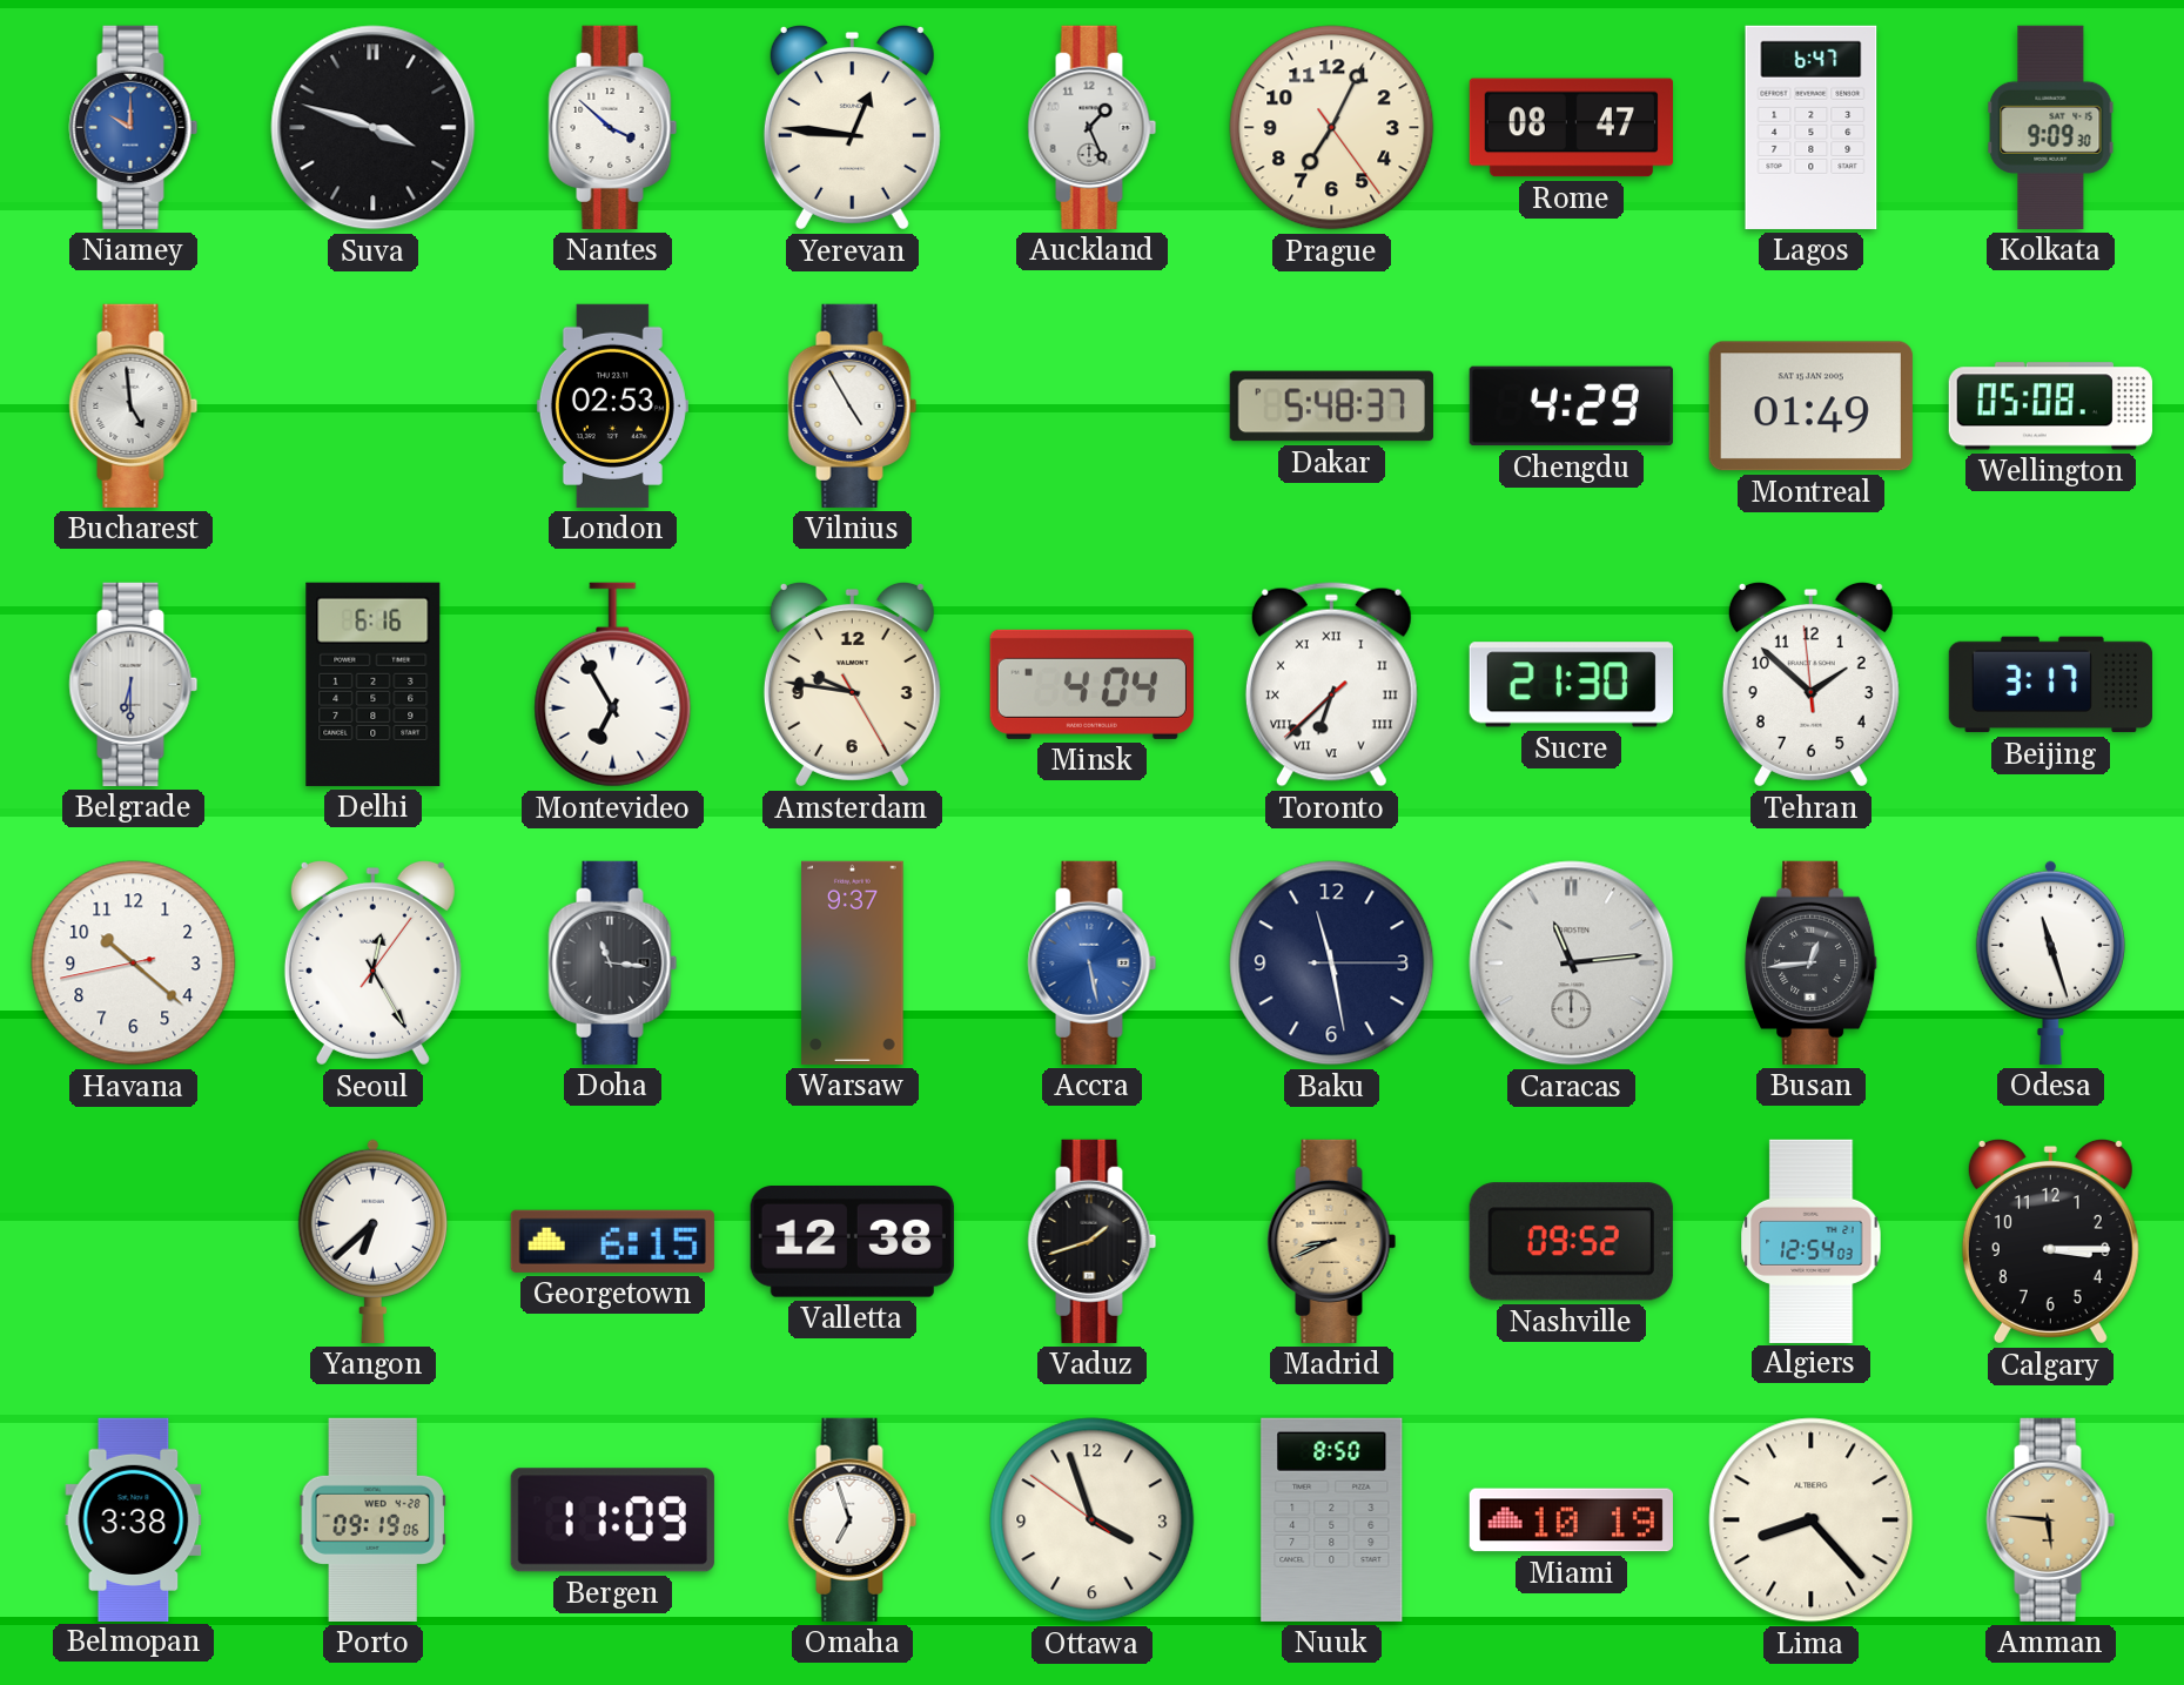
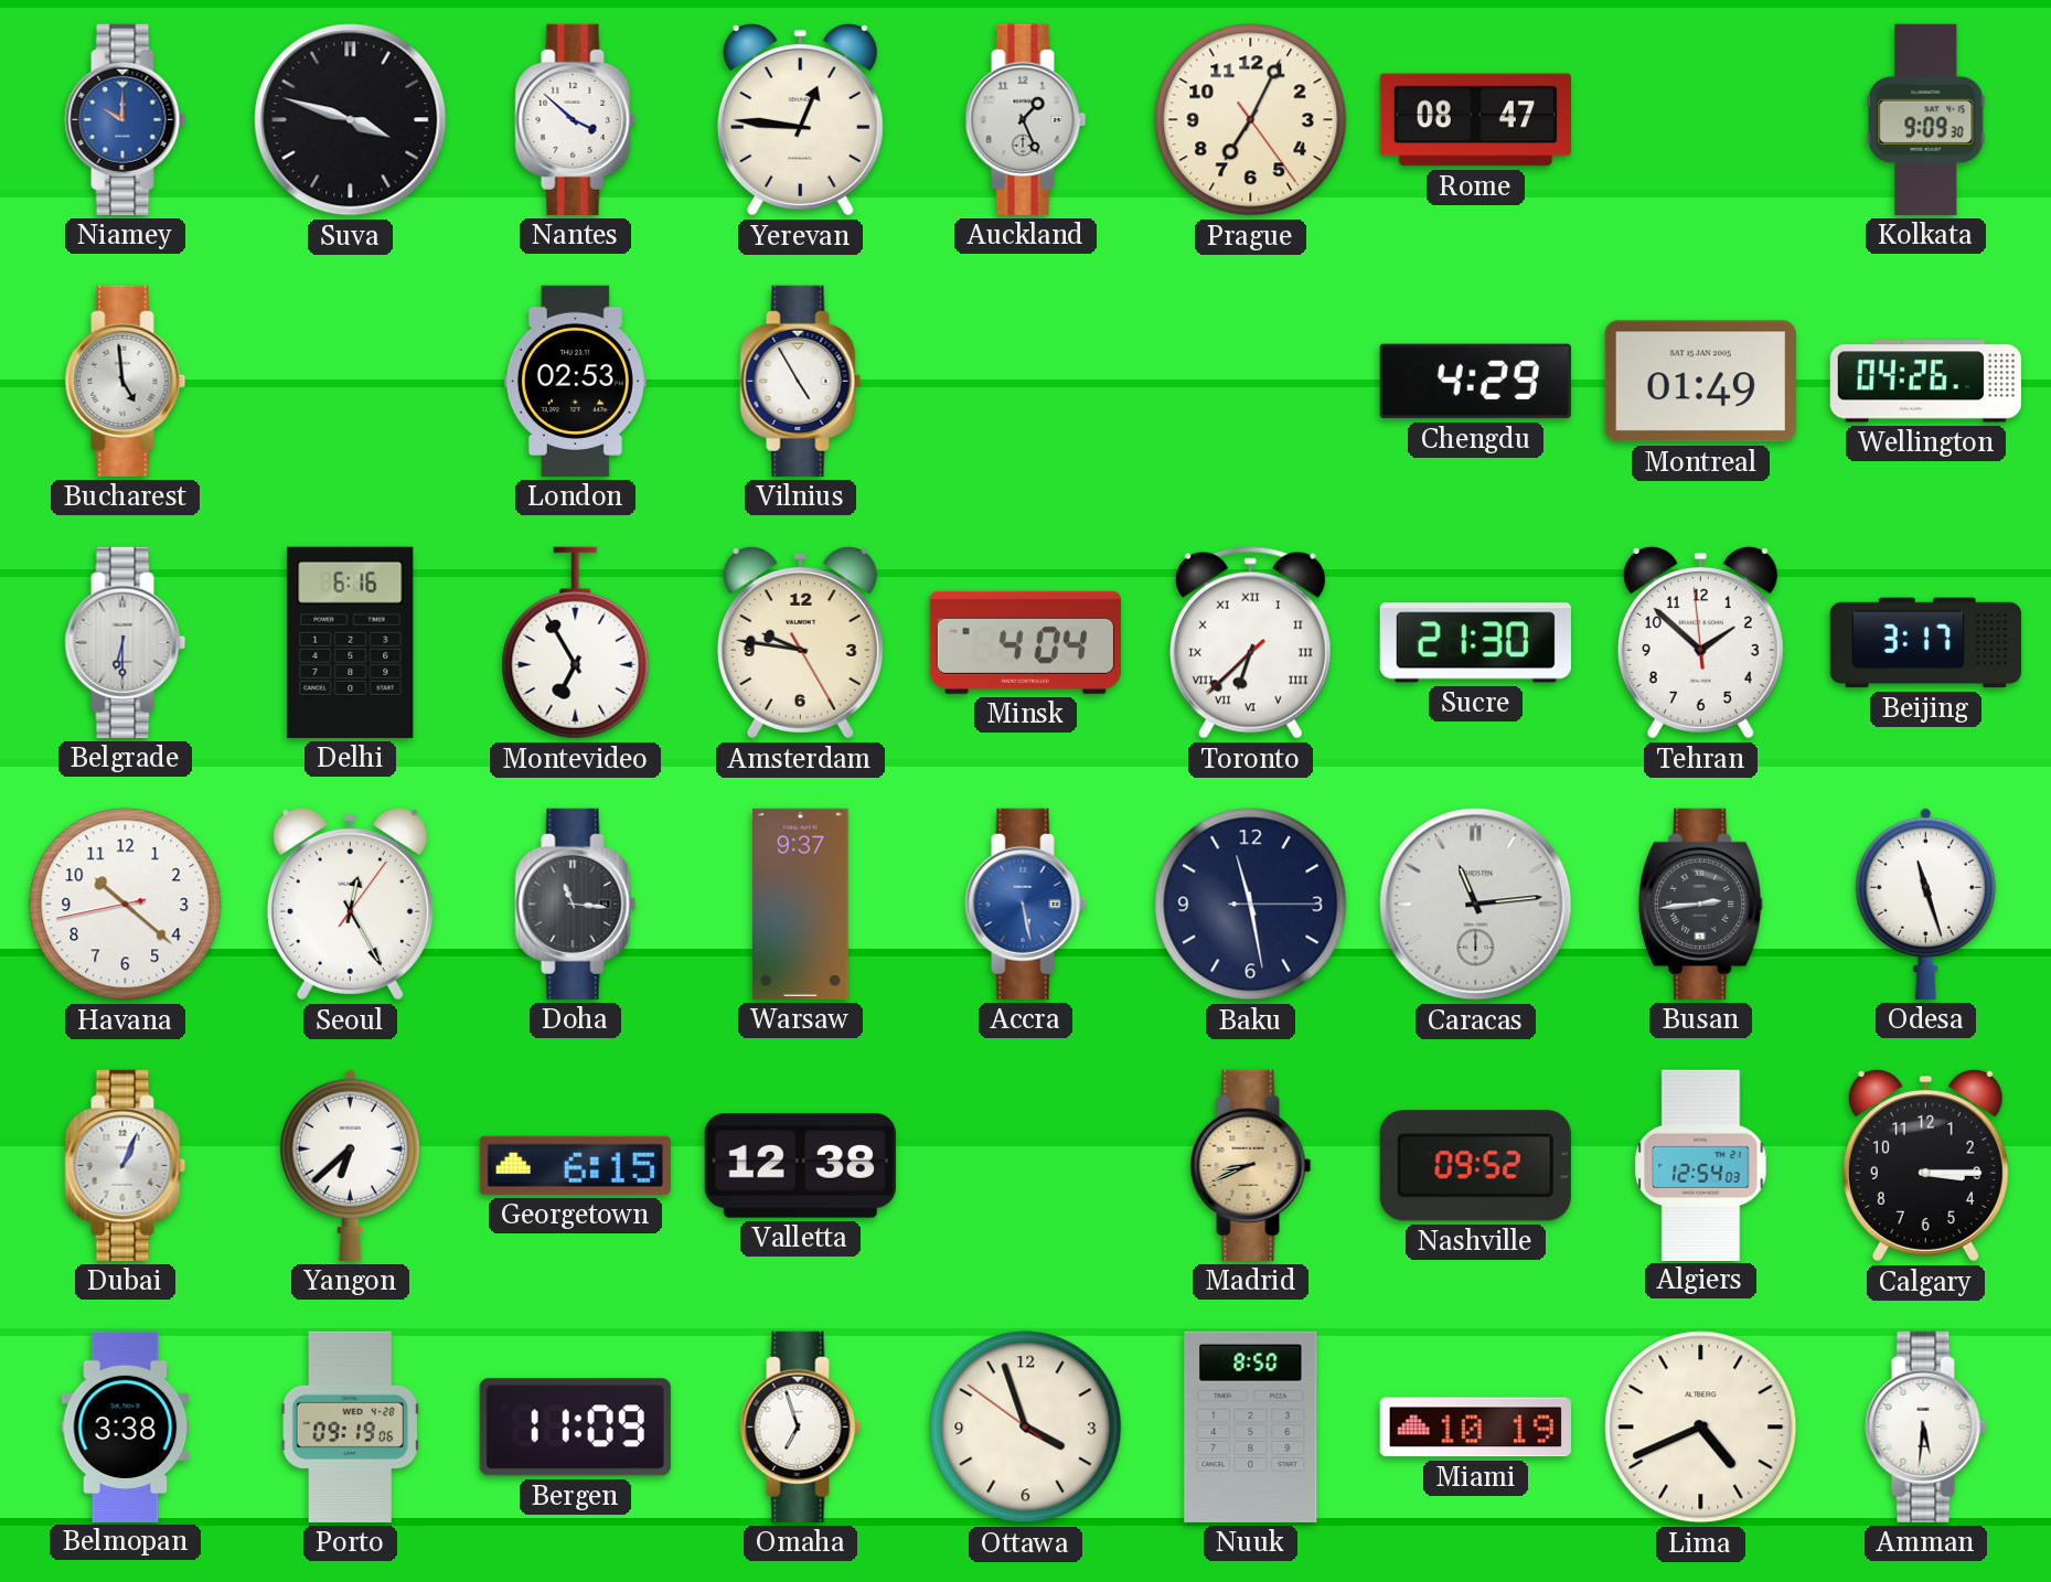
Lagos: 6:47 -> none (1812, 127)
Dakar: 5:48 -> none (1331, 407)
Wellington: 05:08 -> 04:26 (1925, 382)
Busan: 12:44 -> 2:44 (1701, 904)
Dubai: none -> 1:04 (126, 1165)
Vaduz: 1:42 -> none (1093, 1241)
Lima: 8:23 -> 4:41 (1701, 1428)
Amman: 5:46 -> 5:31 (1926, 1426)
Amman dial: champagne -> white (1926, 1426)
